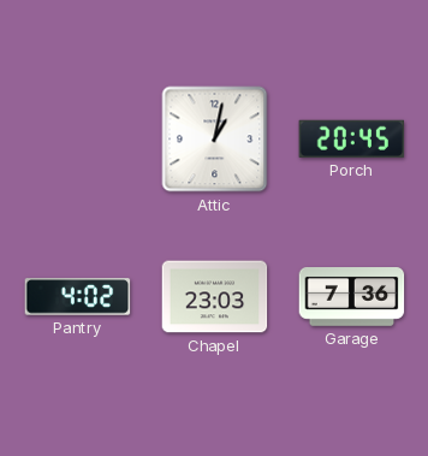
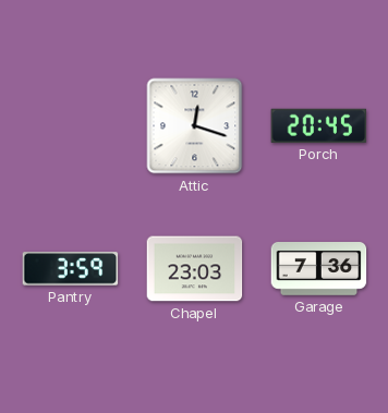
Attic: 1:02 -> 12:18 (195, 126)
Pantry: 4:02 -> 3:59 (71, 269)
